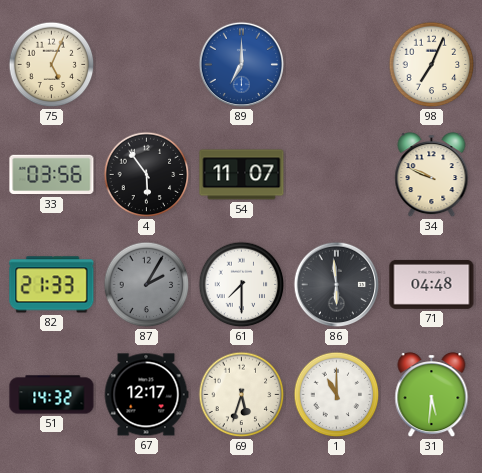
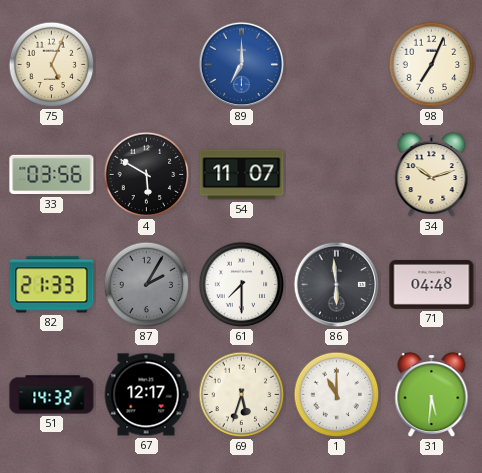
4: 5:54 -> 5:50 (147, 175)
34: 9:49 -> 10:12 (432, 176)
